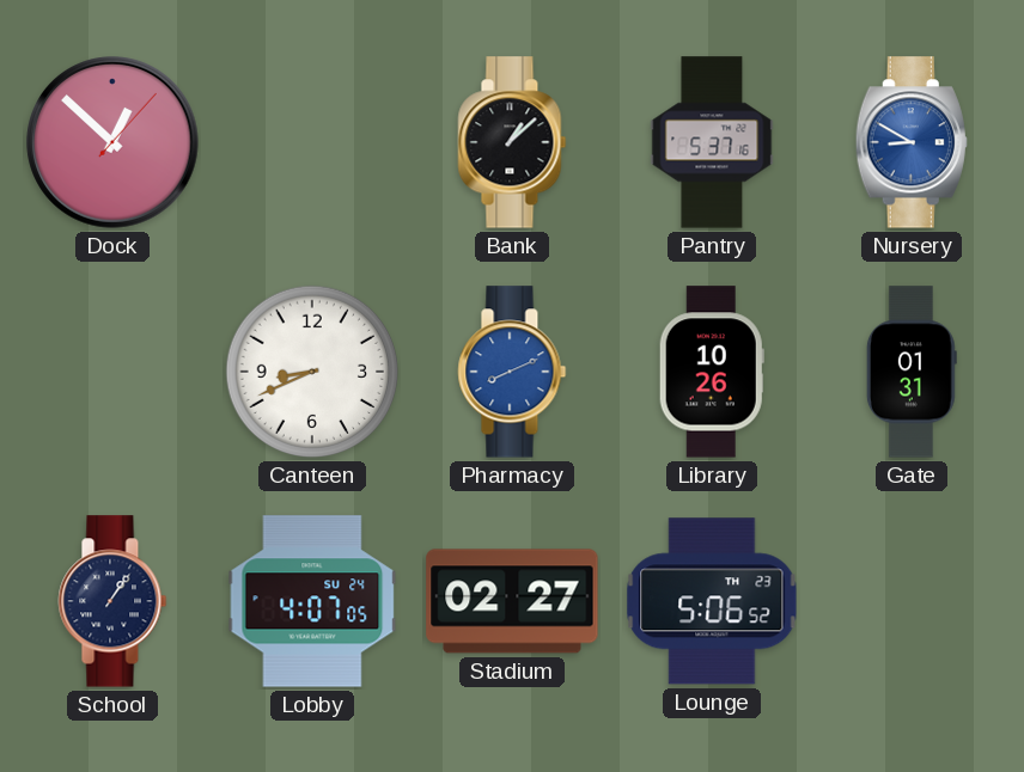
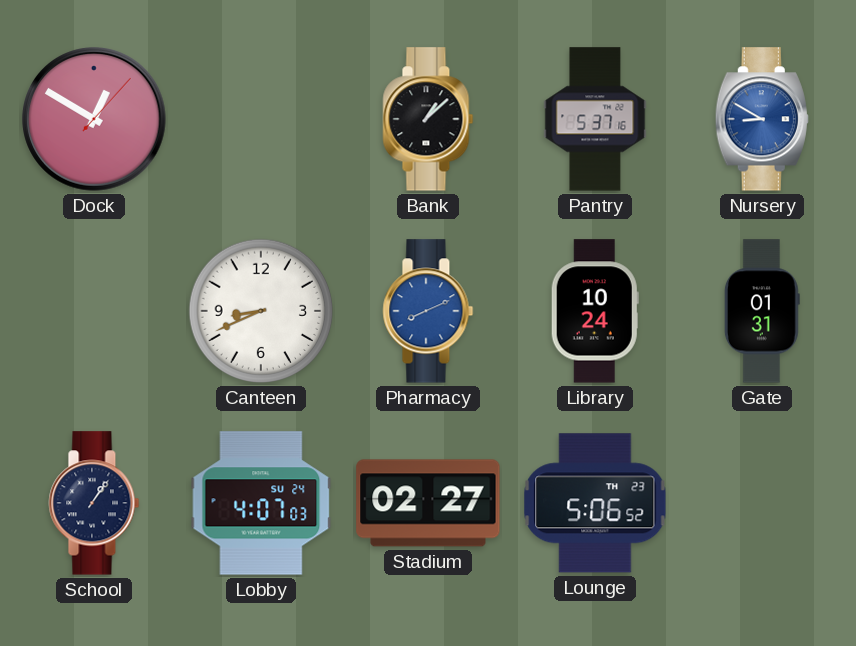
Dock: 12:52 -> 12:50 (94, 119)
Library: 10:26 -> 10:24 (595, 311)
Lobby: 4:07:05 -> 4:07:03 (261, 503)
